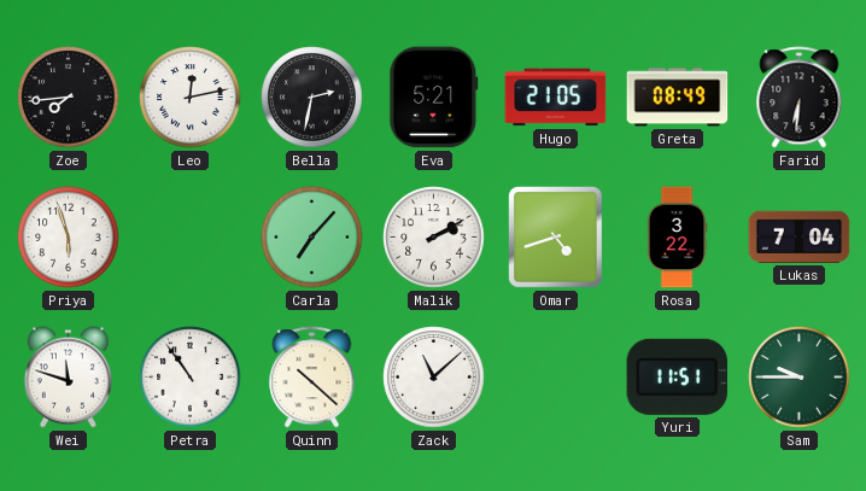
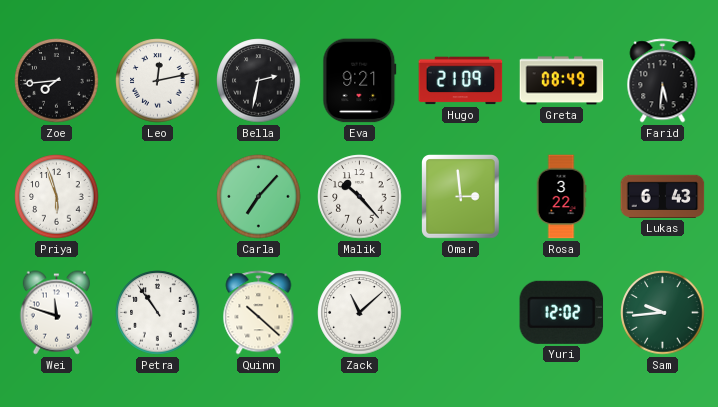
Eva: 5:21 -> 9:21 (360, 81)
Hugo: 21:05 -> 21:09 (461, 81)
Farid: 6:31 -> 5:31 (663, 81)
Malik: 2:10 -> 10:23 (360, 197)
Omar: 4:42 -> 2:59 (461, 197)
Lukas: 7:04 -> 6:43 (663, 196)
Yuri: 11:51 -> 12:02 (562, 312)
Sam: 9:45 -> 9:44 (663, 313)
